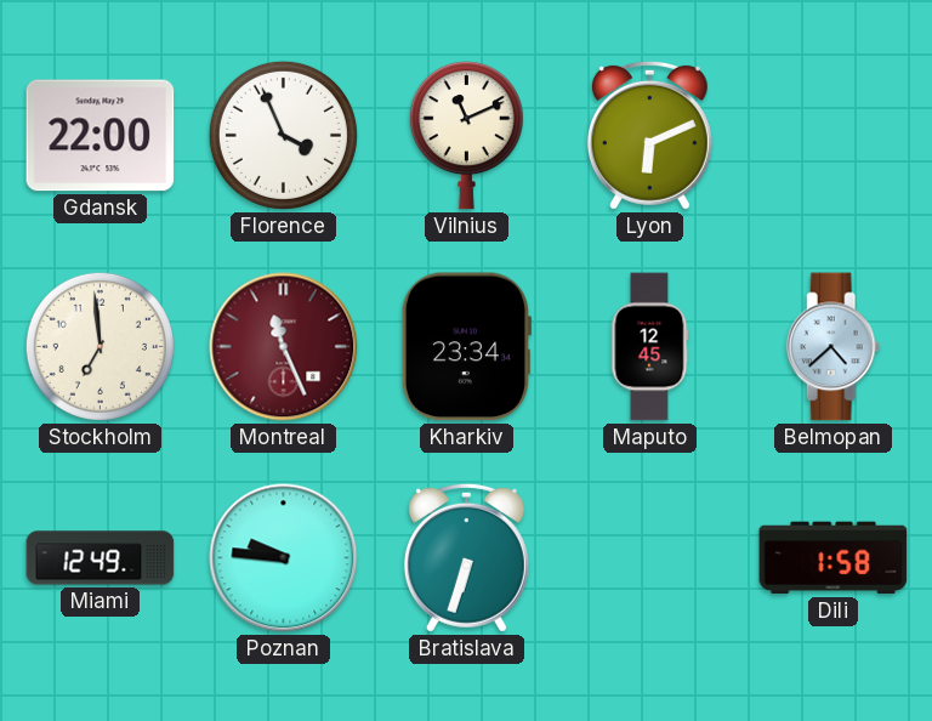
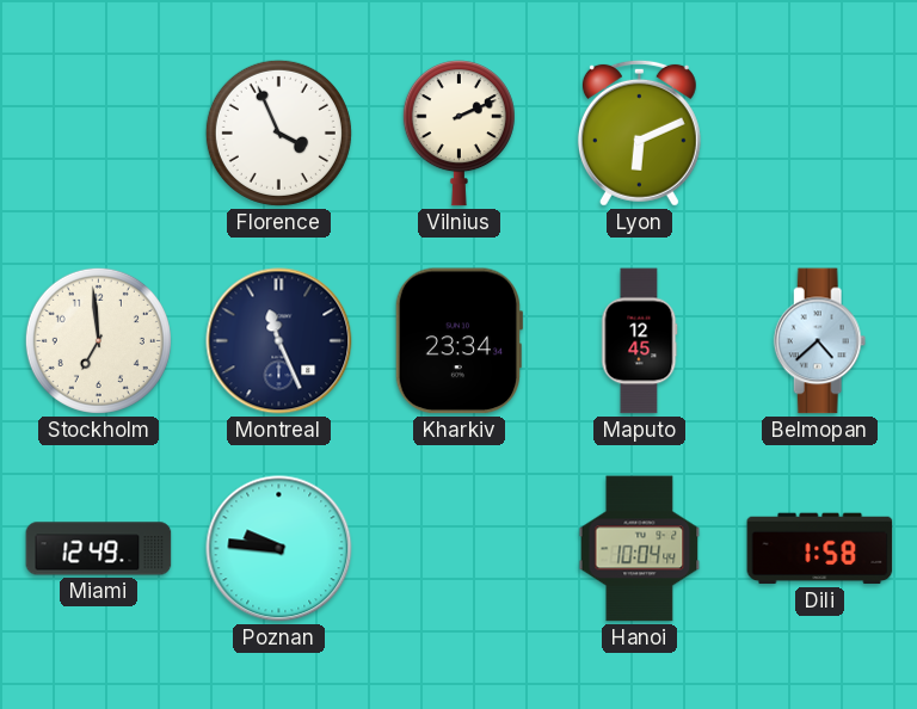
Gdansk: 22:00 -> none (101, 136)
Vilnius: 11:11 -> 2:11 (458, 134)
Montreal dial: burgundy -> navy (279, 341)
Bratislava: 6:33 -> none (466, 557)
Hanoi: none -> 10:04 (640, 549)
